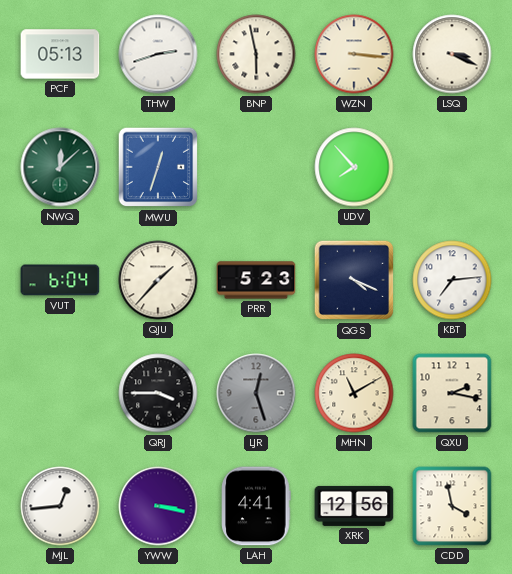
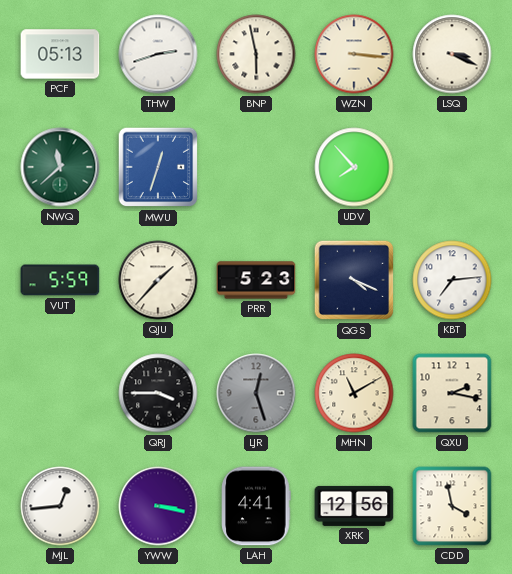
NWQ: 12:08 -> 11:38 (60, 167)
VUT: 6:04 -> 5:59 (60, 280)
